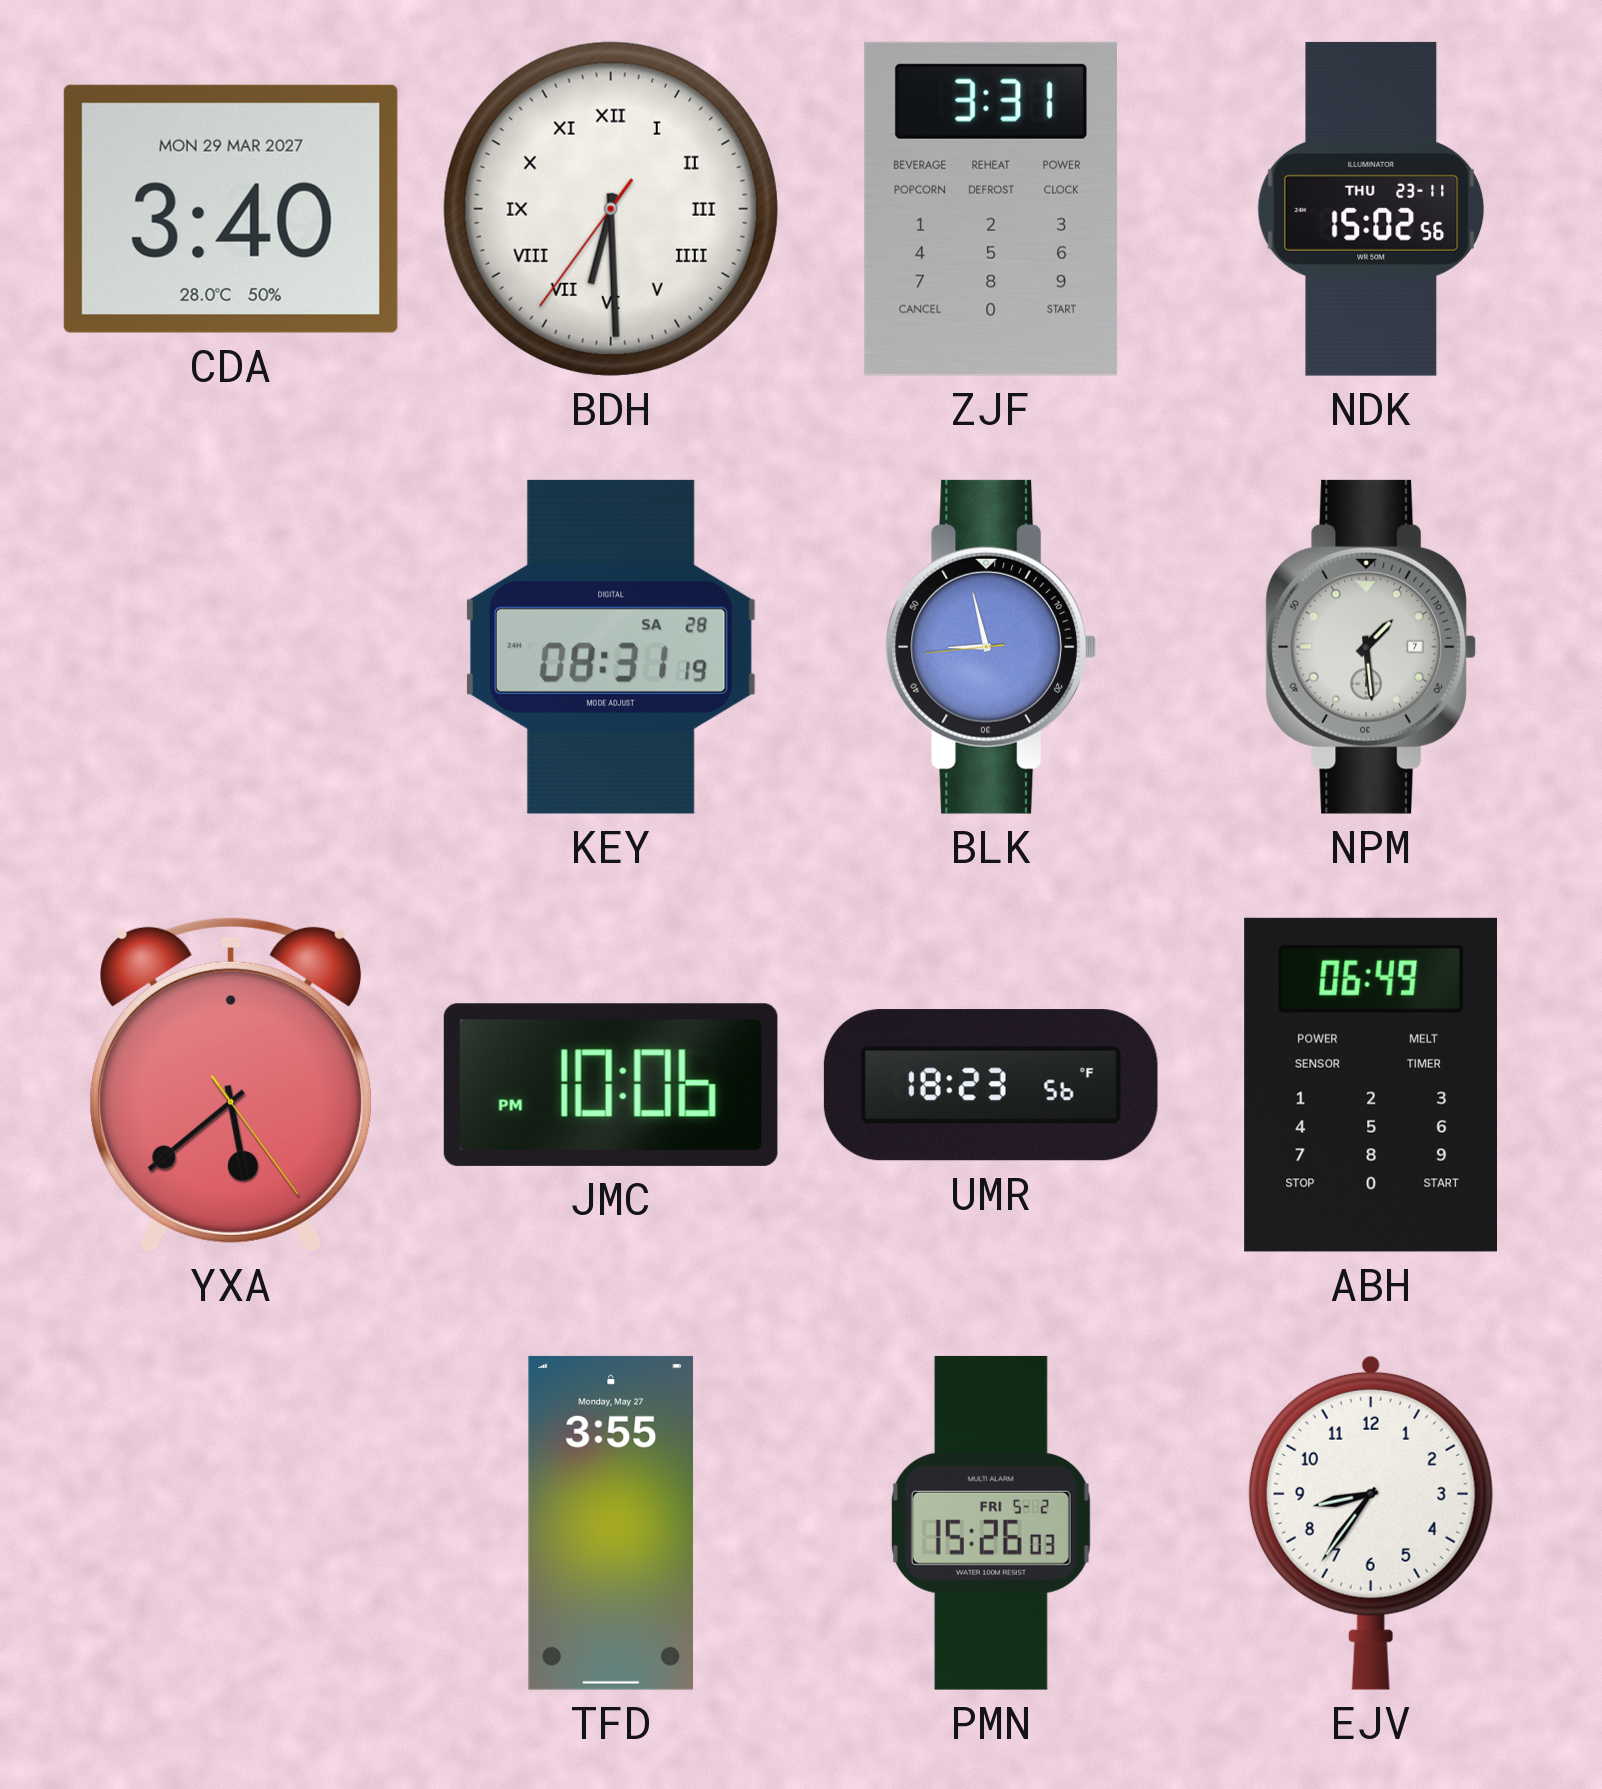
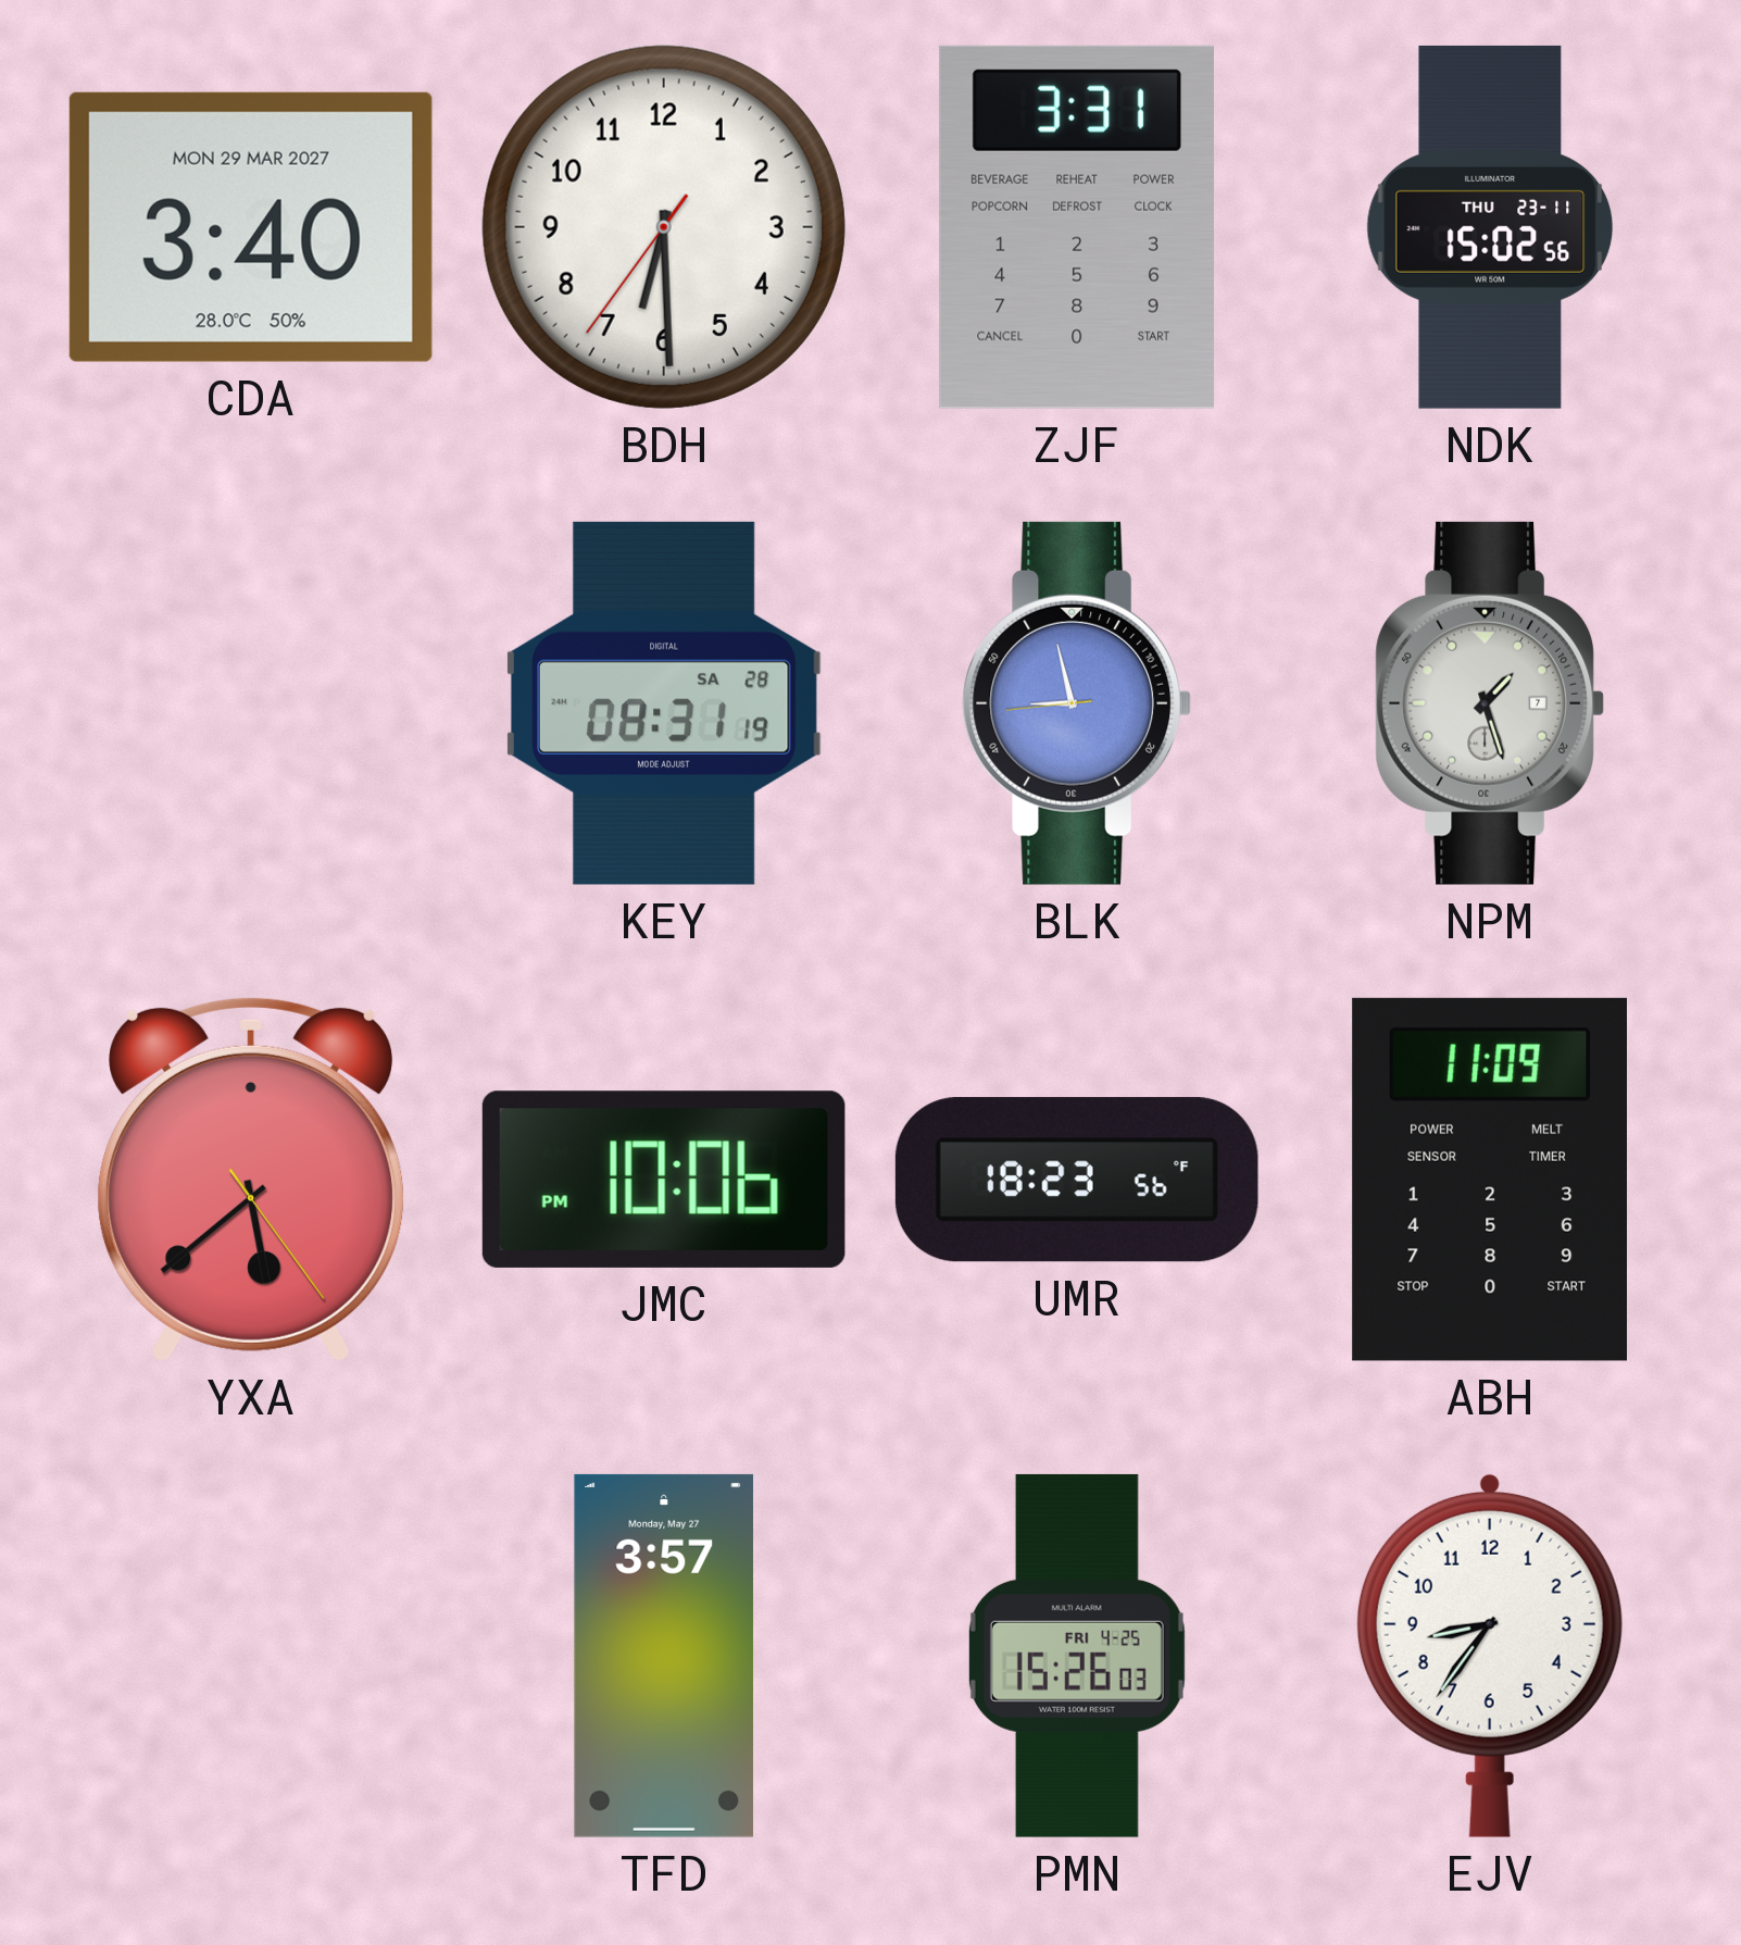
BDH numerals: Roman -> Arabic (664, 227)
NPM: 1:29 -> 1:27 (1489, 703)
ABH: 06:49 -> 11:09 (1489, 1180)
TFD: 3:55 -> 3:57 (664, 1656)
PMN date: FRI 5-2 -> FRI 4-25 (1077, 1656)
